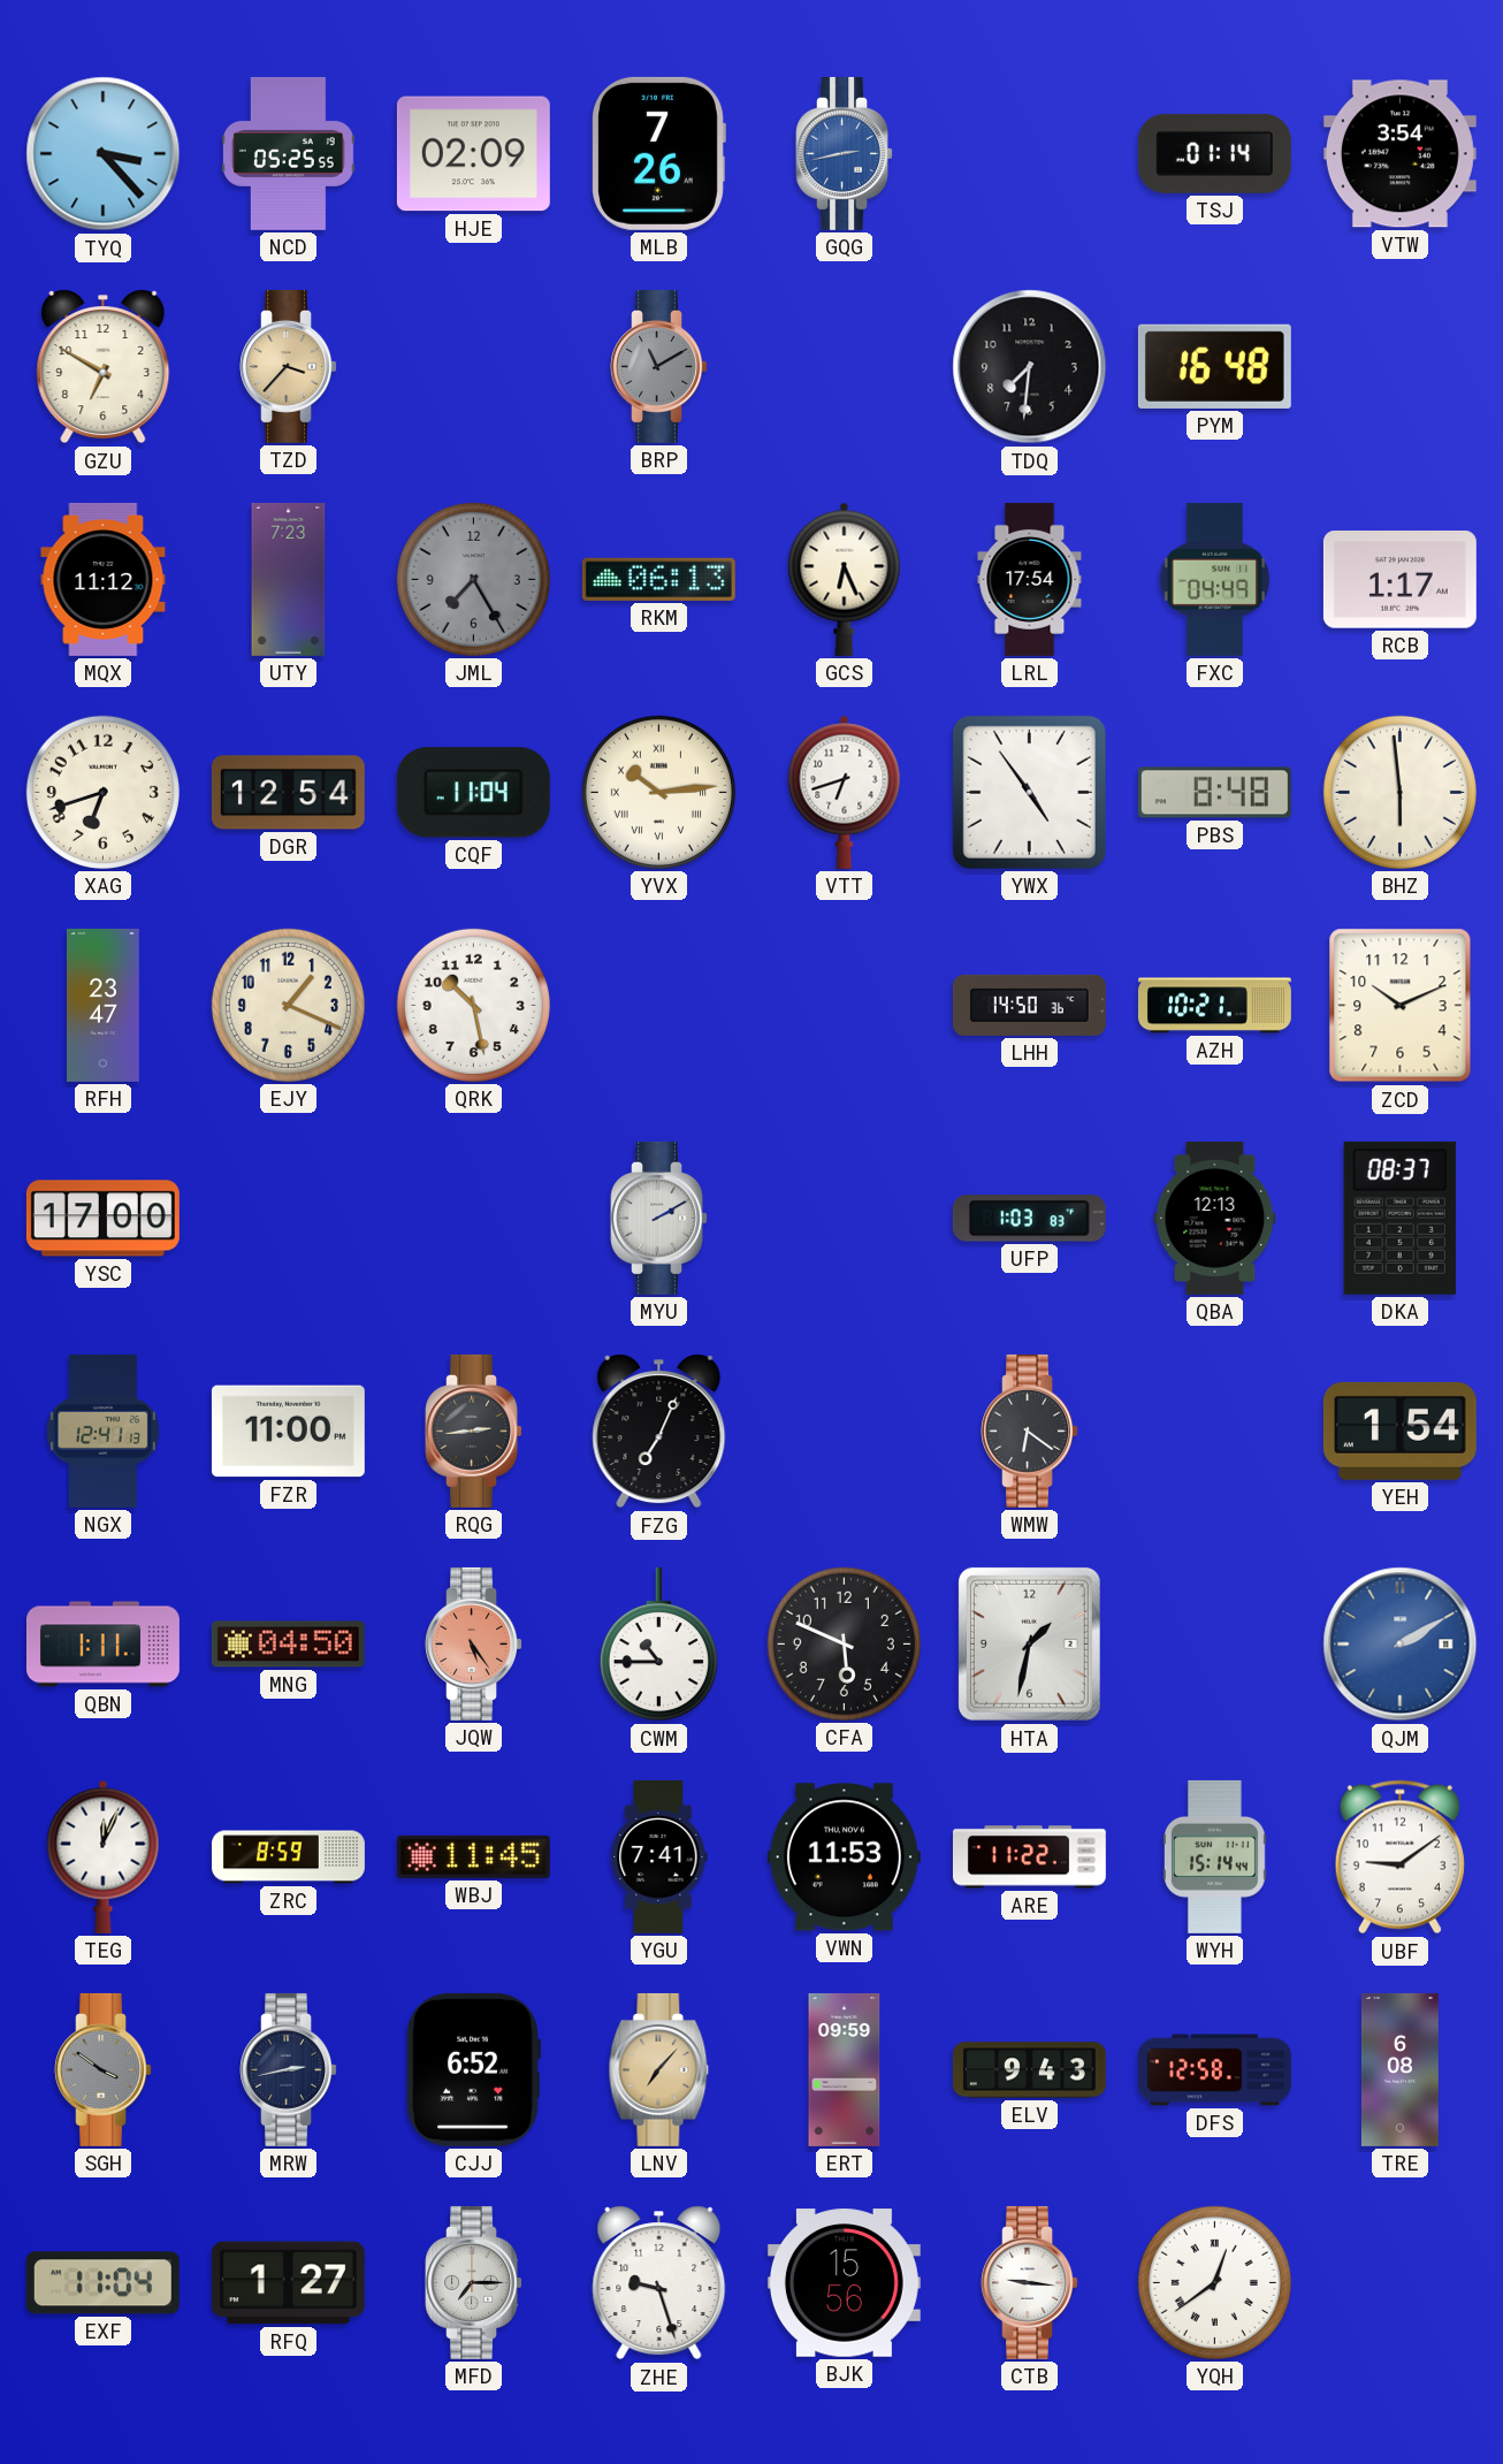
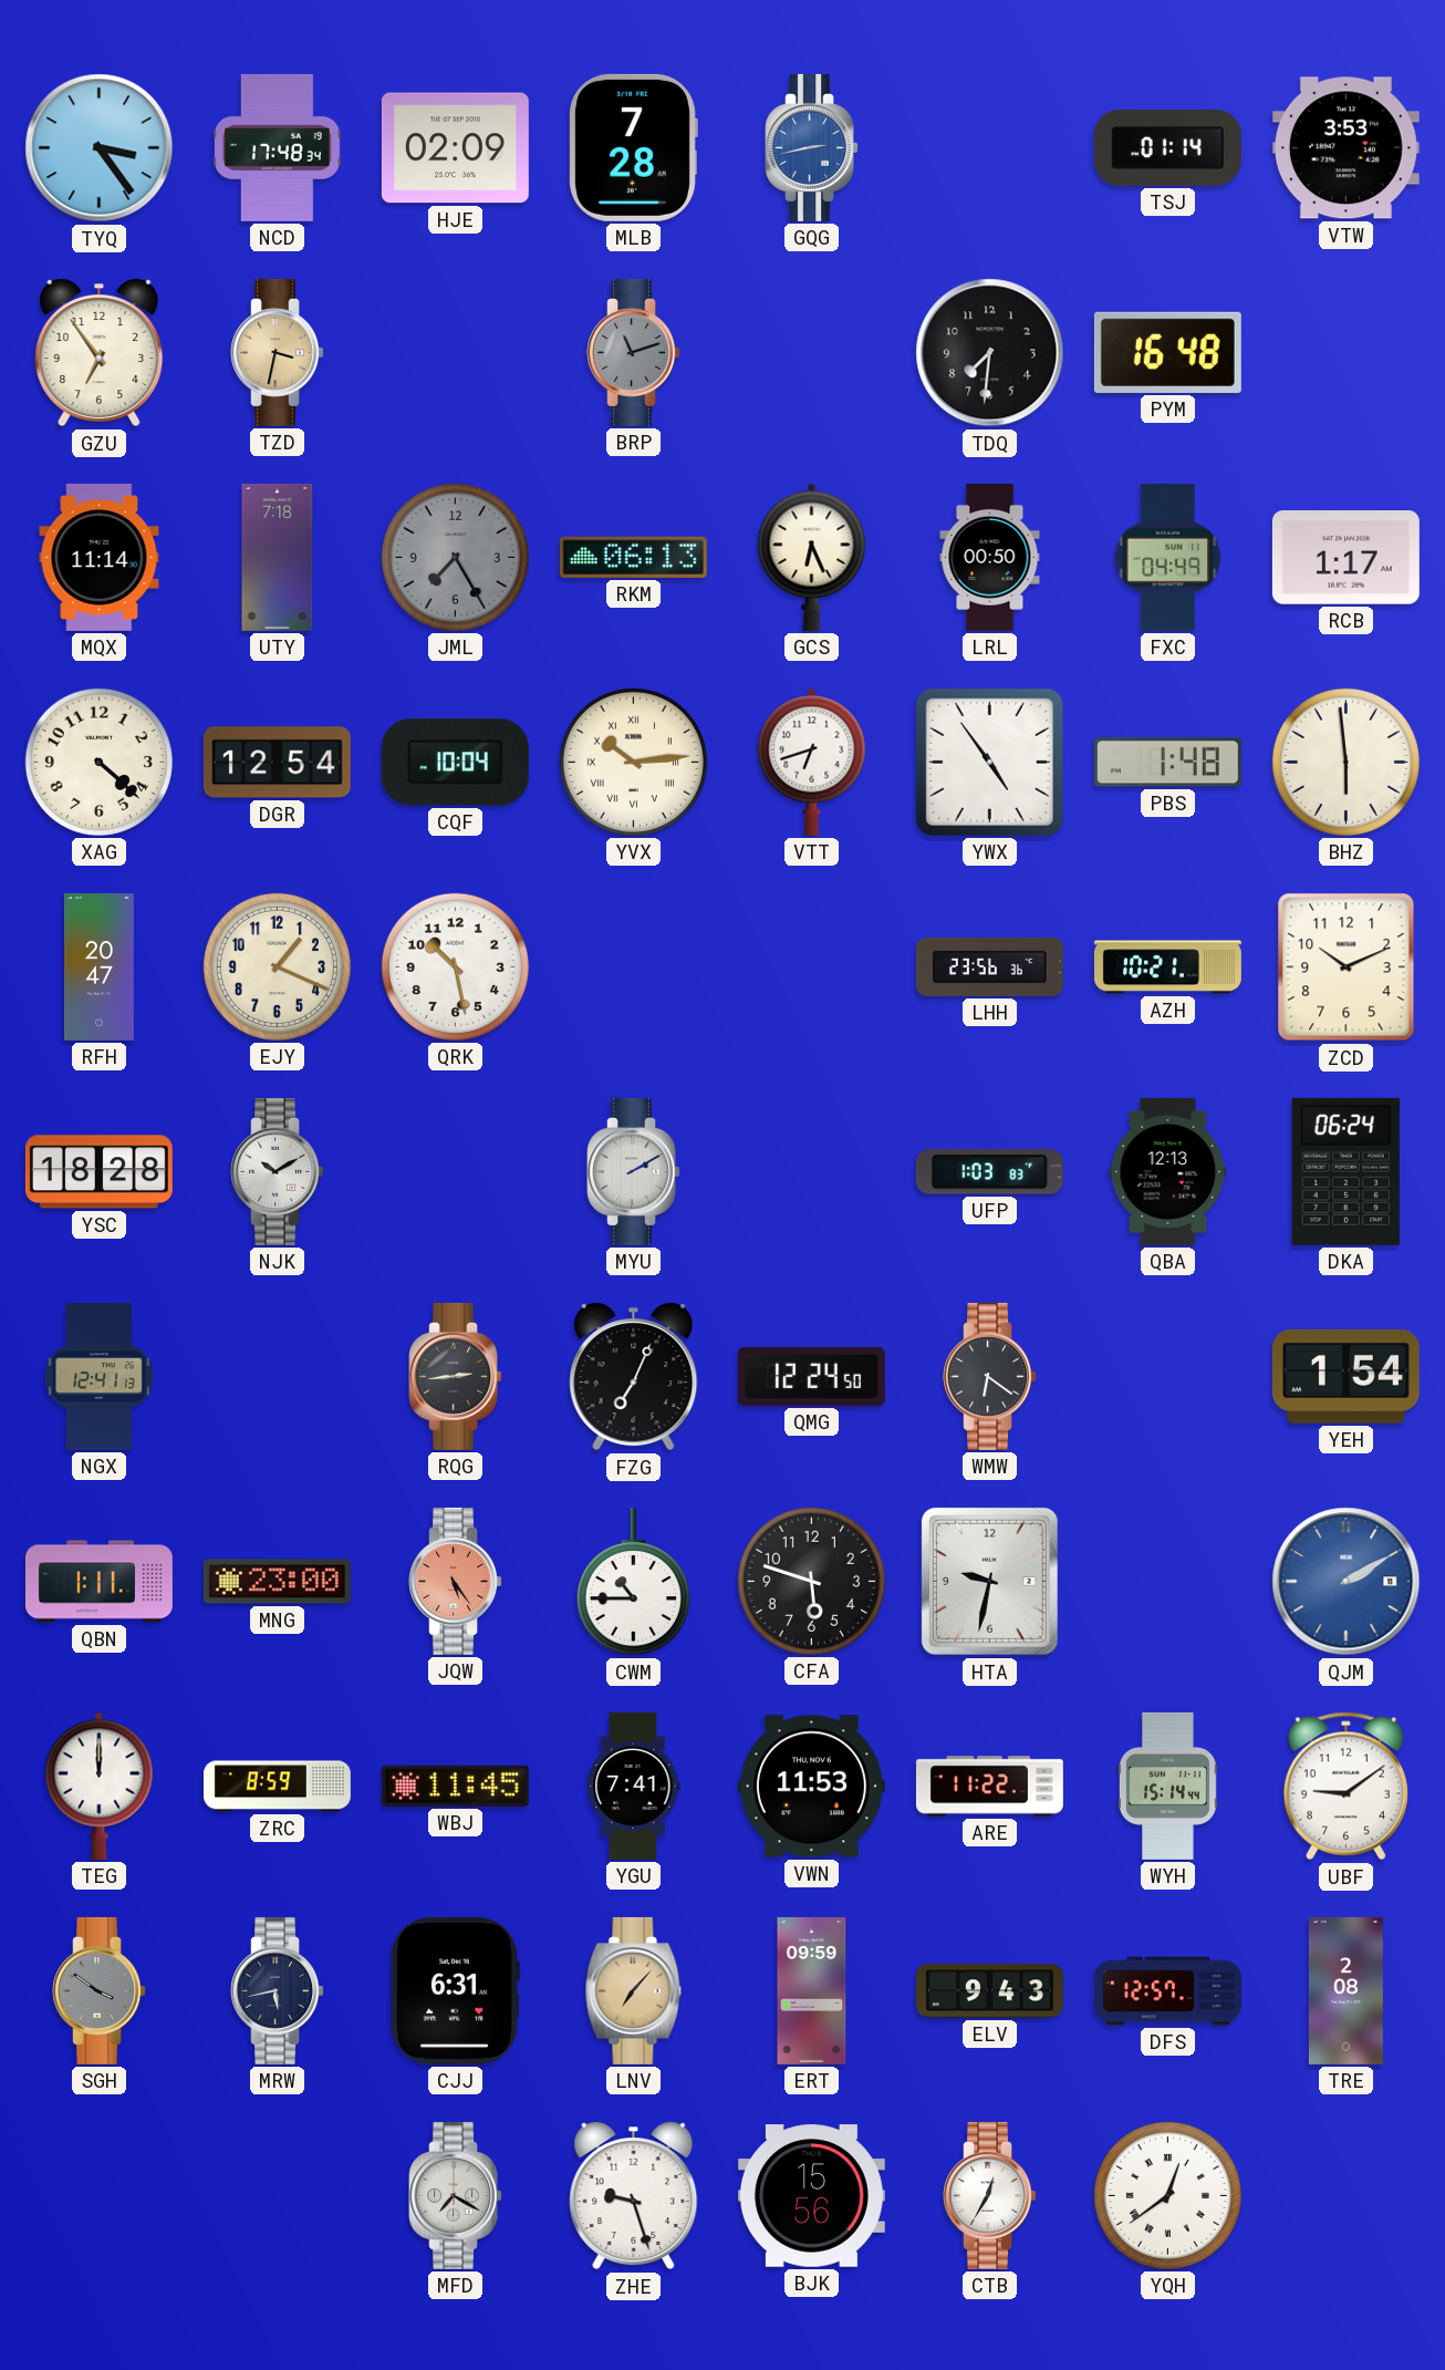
TYQ: 3:23 -> 3:24 (100, 148)
NCD: 05:25 -> 17:48 (278, 147)
MLB: 7:26 -> 7:28 (633, 147)
VTW: 3:54 -> 3:53 (1345, 148)
GZU: 6:50 -> 6:54 (100, 353)
TZD: 3:37 -> 3:32 (277, 352)
BRP: 11:10 -> 11:12 (633, 352)
MQX: 11:12 -> 11:14 (100, 557)
UTY: 7:23 -> 7:18 (278, 557)
LRL: 17:54 -> 00:50 (990, 557)
XAG: 6:42 -> 4:22 (98, 762)
CQF: 11:04 -> 10:04 (455, 763)
PBS: 8:48 -> 1:48 (1167, 763)
RFH: 23:47 -> 20:47 (98, 966)
LHH: 14:50 -> 23:56 (989, 966)
YSC: 17:00 -> 18:28 (98, 1172)
NJK: none -> 10:10 (277, 1171)
DKA: 08:37 -> 06:24 (1345, 1171)
FZR: 11:00 -> none (288, 1432)
QMG: none -> 12:24 (811, 1376)
MNG: 04:50 -> 23:00 (277, 1582)
CFA: 5:49 -> 5:48 (811, 1581)
HTA: 1:32 -> 9:32 (989, 1581)
TEG: 12:04 -> 12:00 (100, 1786)
MRW: 2:43 -> 5:43 (277, 1990)
CJJ: 6:52 -> 6:31 (455, 1990)
DFS: 12:58 -> 12:57 (1167, 1991)
TRE: 6:08 -> 2:08 (1345, 1990)
EXF: 11:04 -> none (102, 2283)
RFQ: 1:27 -> none (288, 2283)
MFD: 7:15 -> 7:20 (455, 2195)
CTB: 9:16 -> 12:35 (989, 2195)
